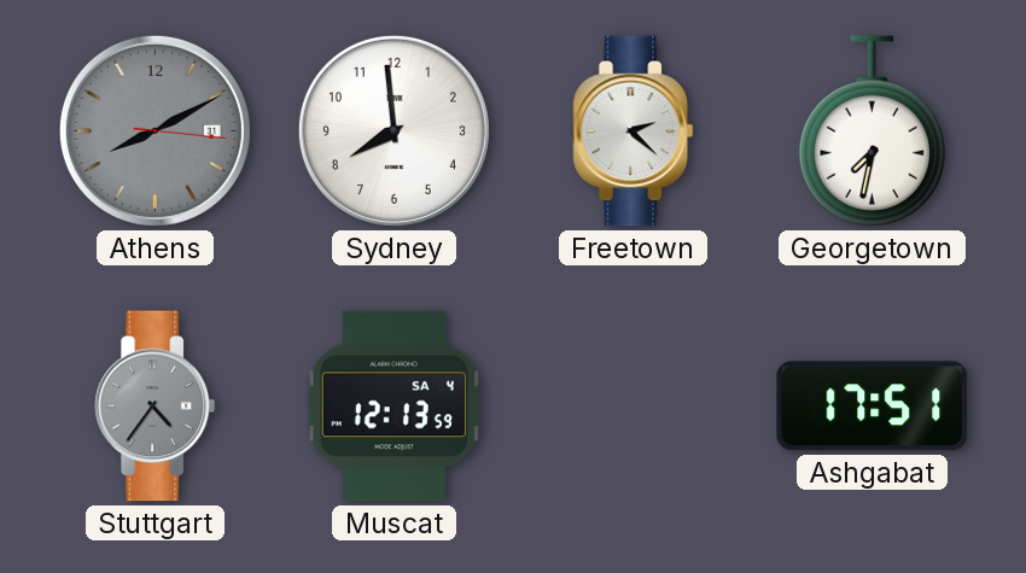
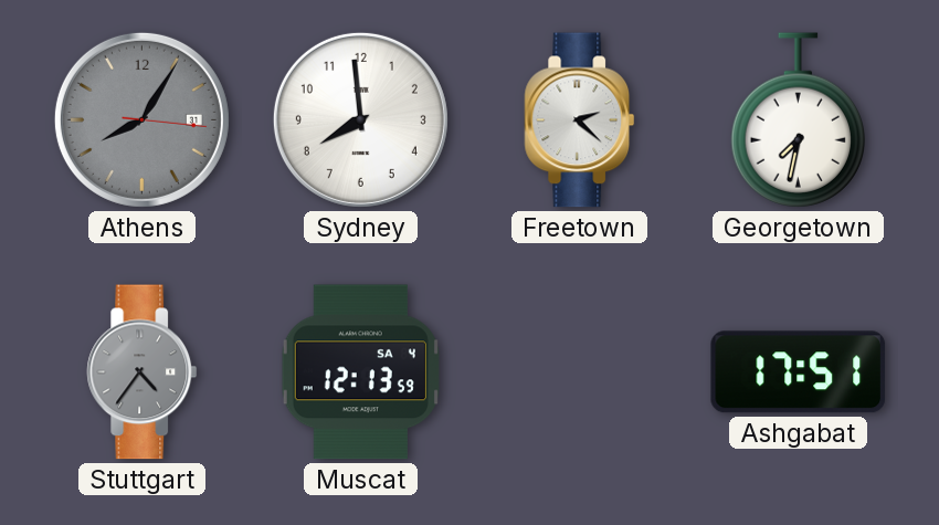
Athens: 8:10 -> 8:05 (141, 119)
